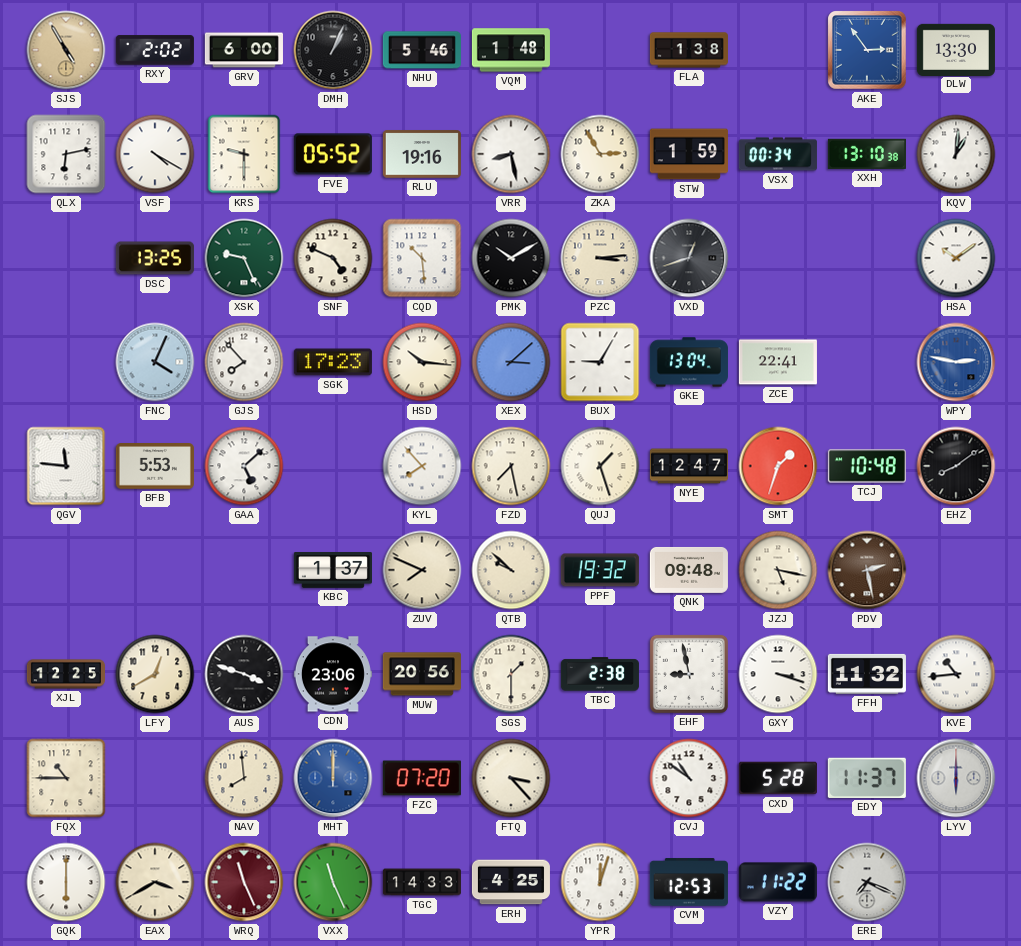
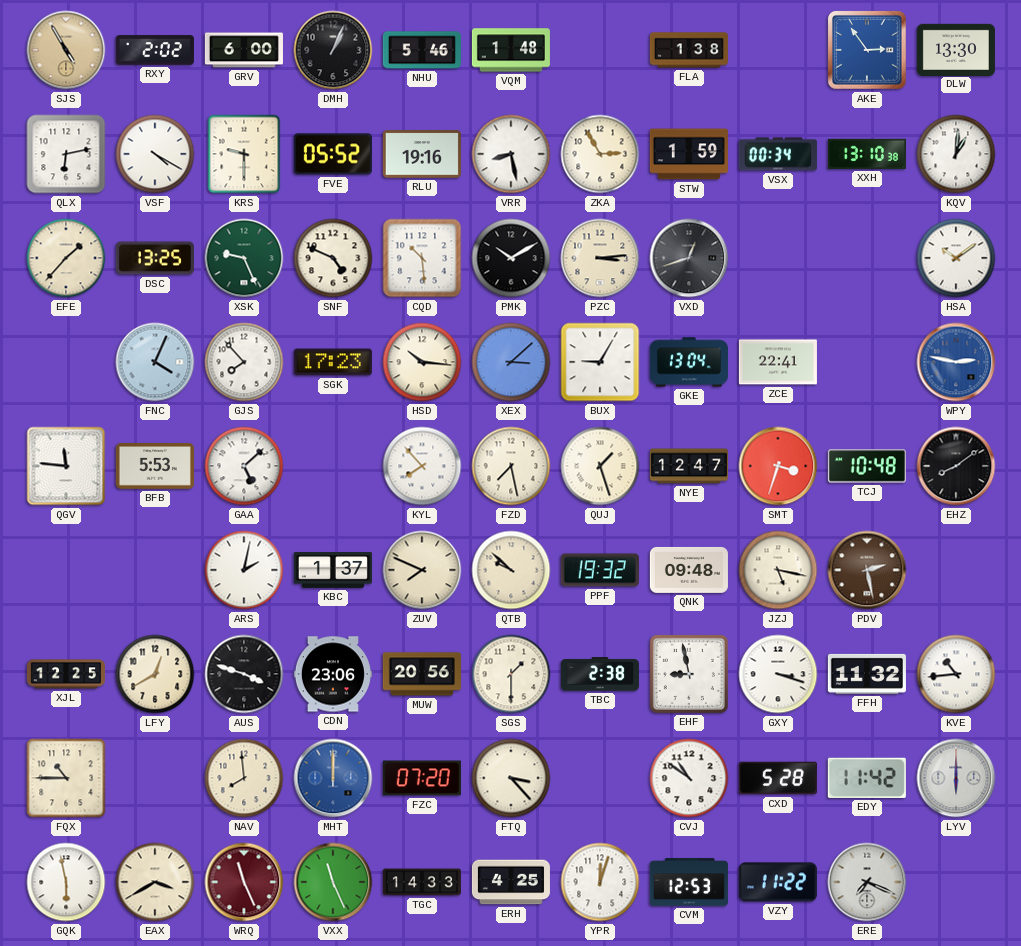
EFE: none -> 1:37 (66, 258)
SMT: 1:33 -> 3:33 (778, 466)
ARS: none -> 2:02 (244, 570)
EDY: 11:37 -> 11:42 (867, 778)
GQK: 6:00 -> 5:58 (66, 882)
